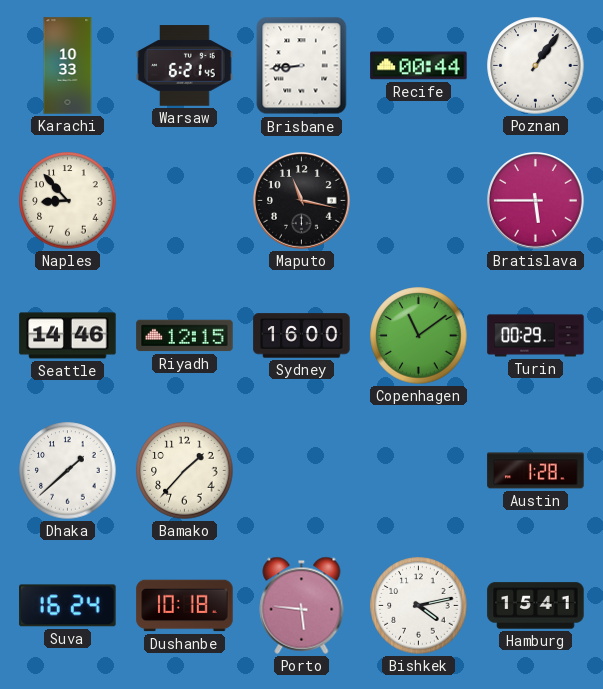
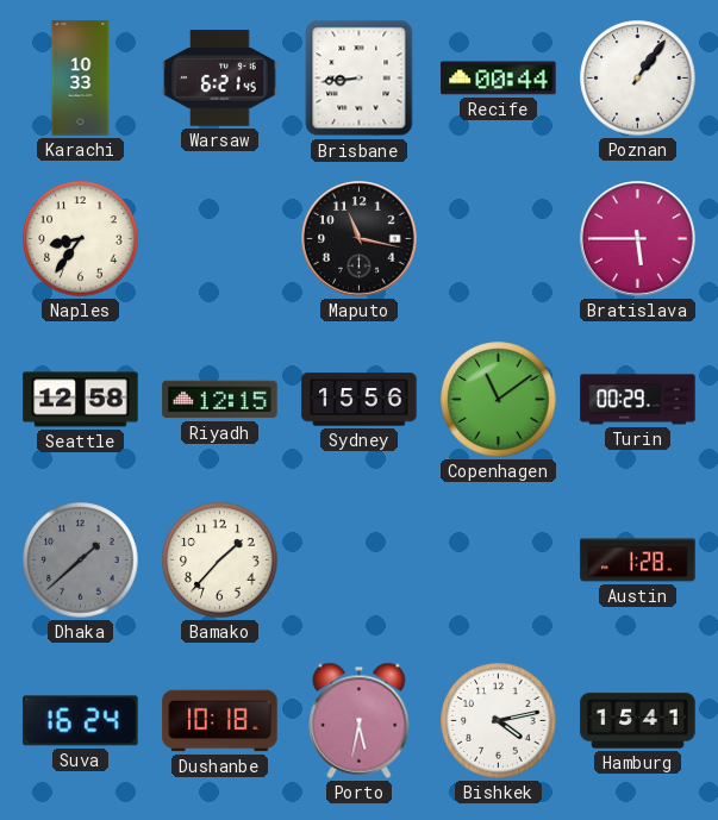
Naples: 8:53 -> 8:36 (81, 239)
Seattle: 14:46 -> 12:58 (81, 400)
Sydney: 16:00 -> 15:56 (360, 400)
Dhaka dial: white -> grey (81, 561)
Porto: 5:46 -> 5:32 (360, 720)
